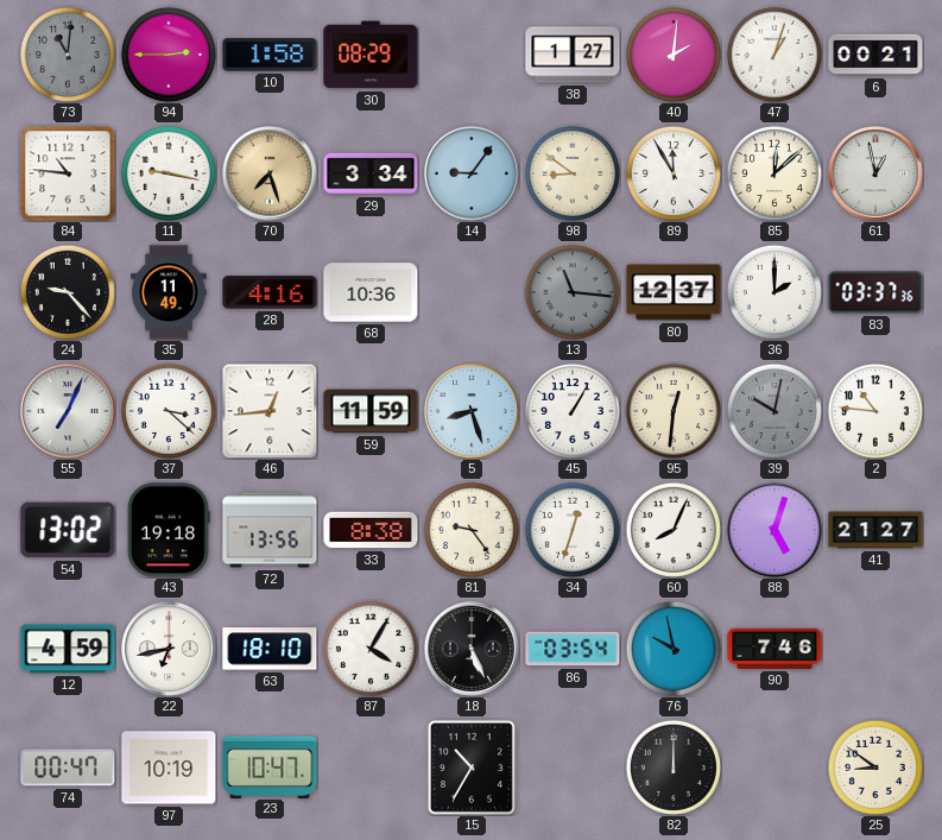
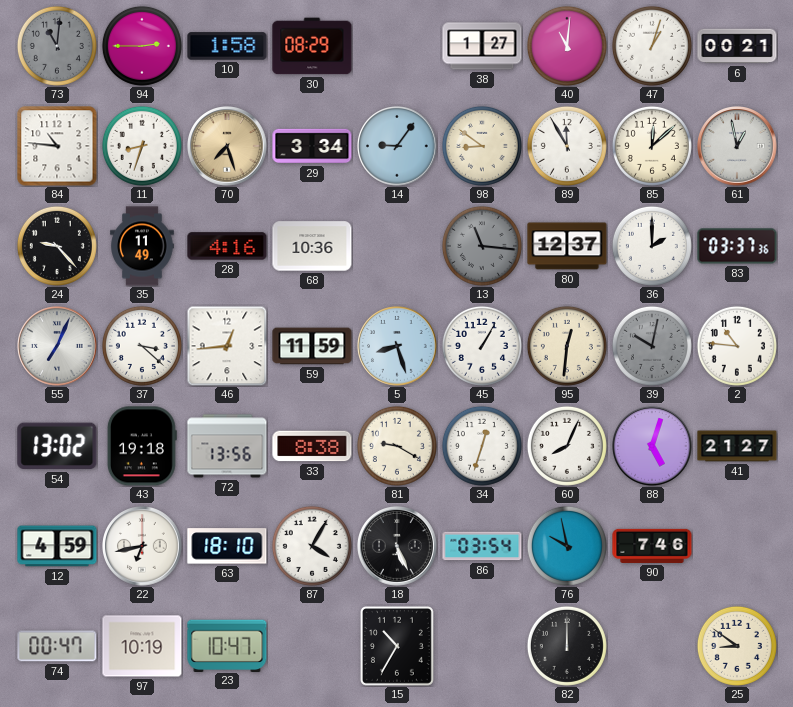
40: 2:01 -> 11:01 (567, 46)
11: 9:17 -> 8:33 (142, 146)
81: 9:24 -> 9:20 (397, 446)
